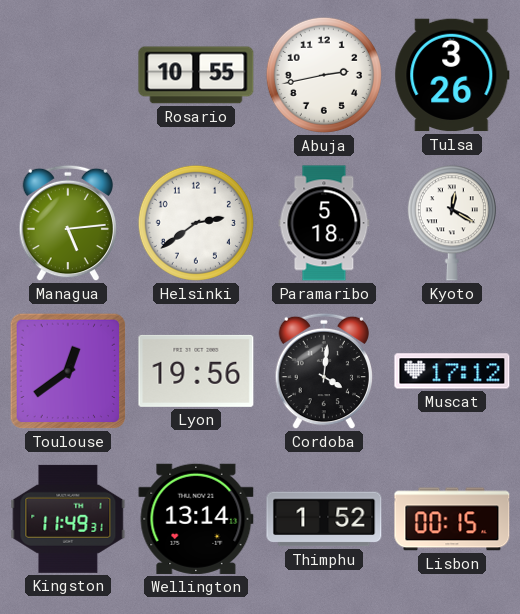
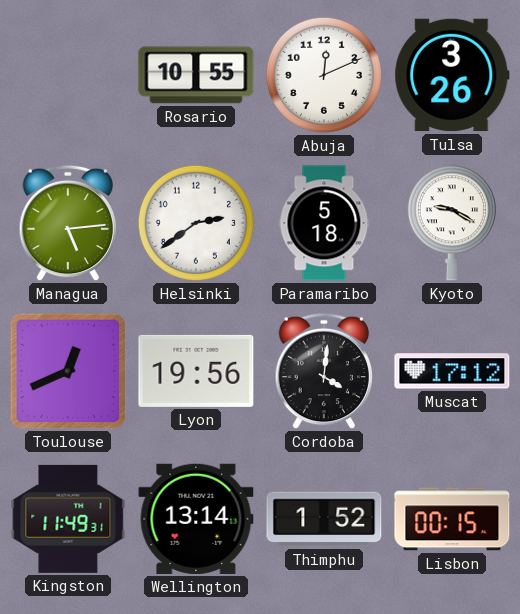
Abuja: 2:43 -> 12:11 (324, 75)
Kyoto: 12:20 -> 9:20 (452, 223)
Toulouse: 12:39 -> 12:41 (68, 371)
